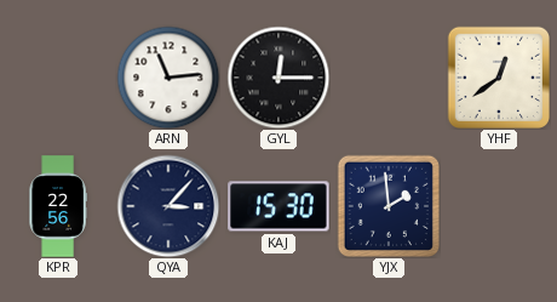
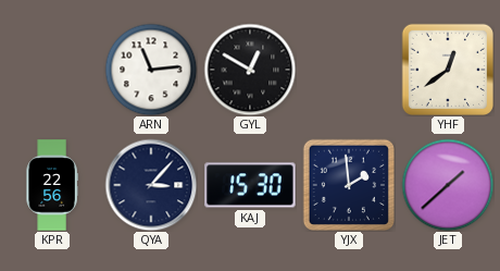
GYL: 12:15 -> 12:50 (250, 70)
JET: none -> 1:38 (448, 185)
